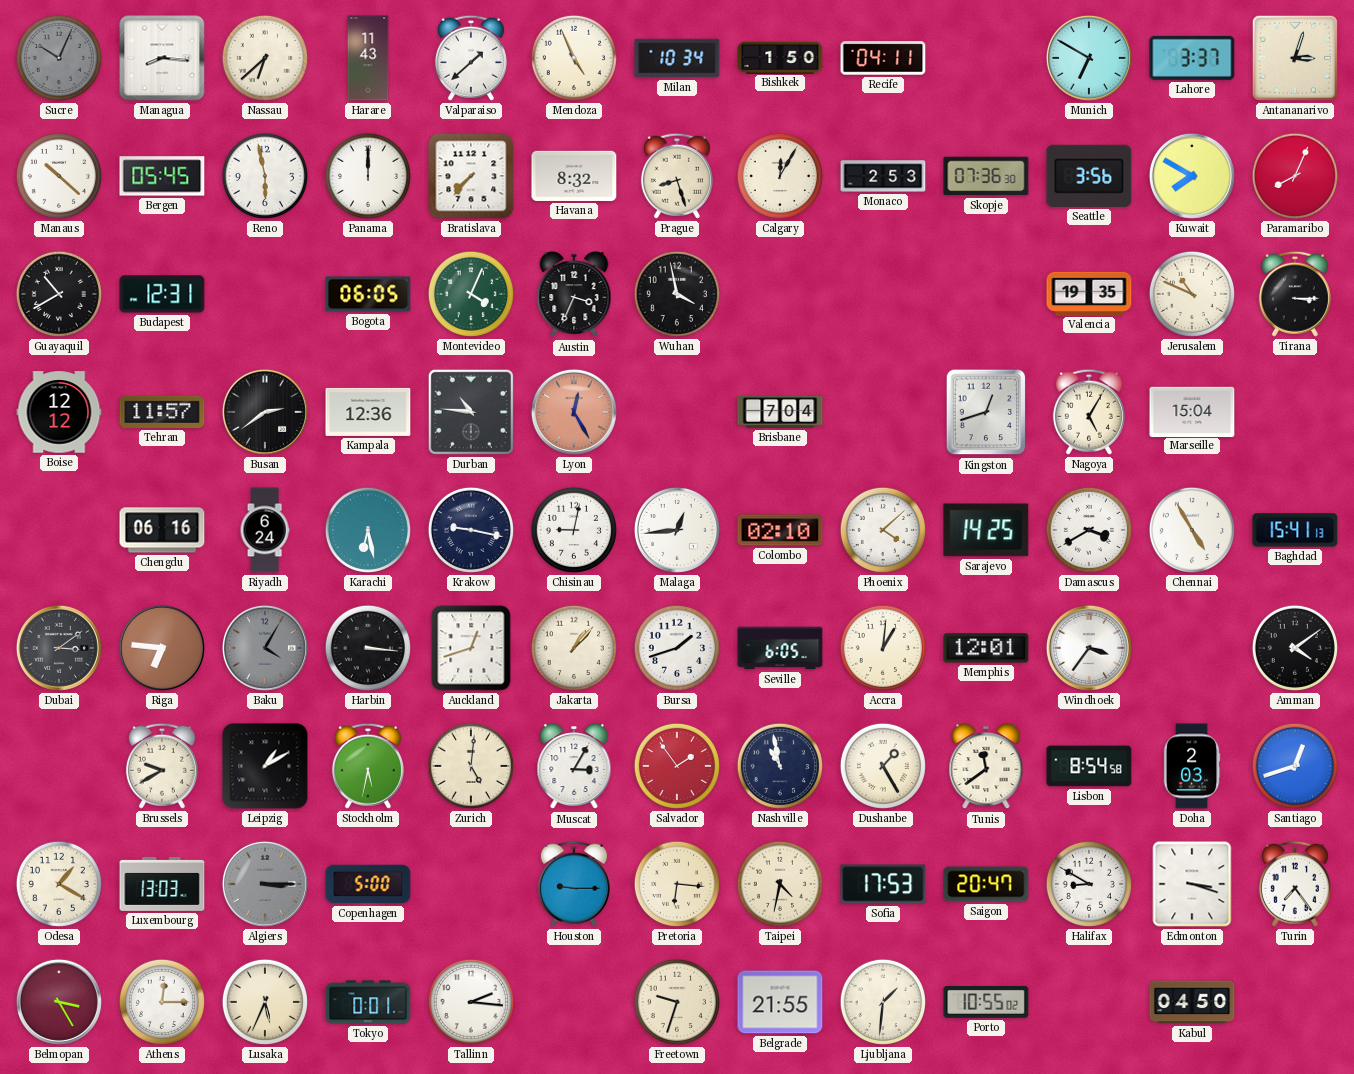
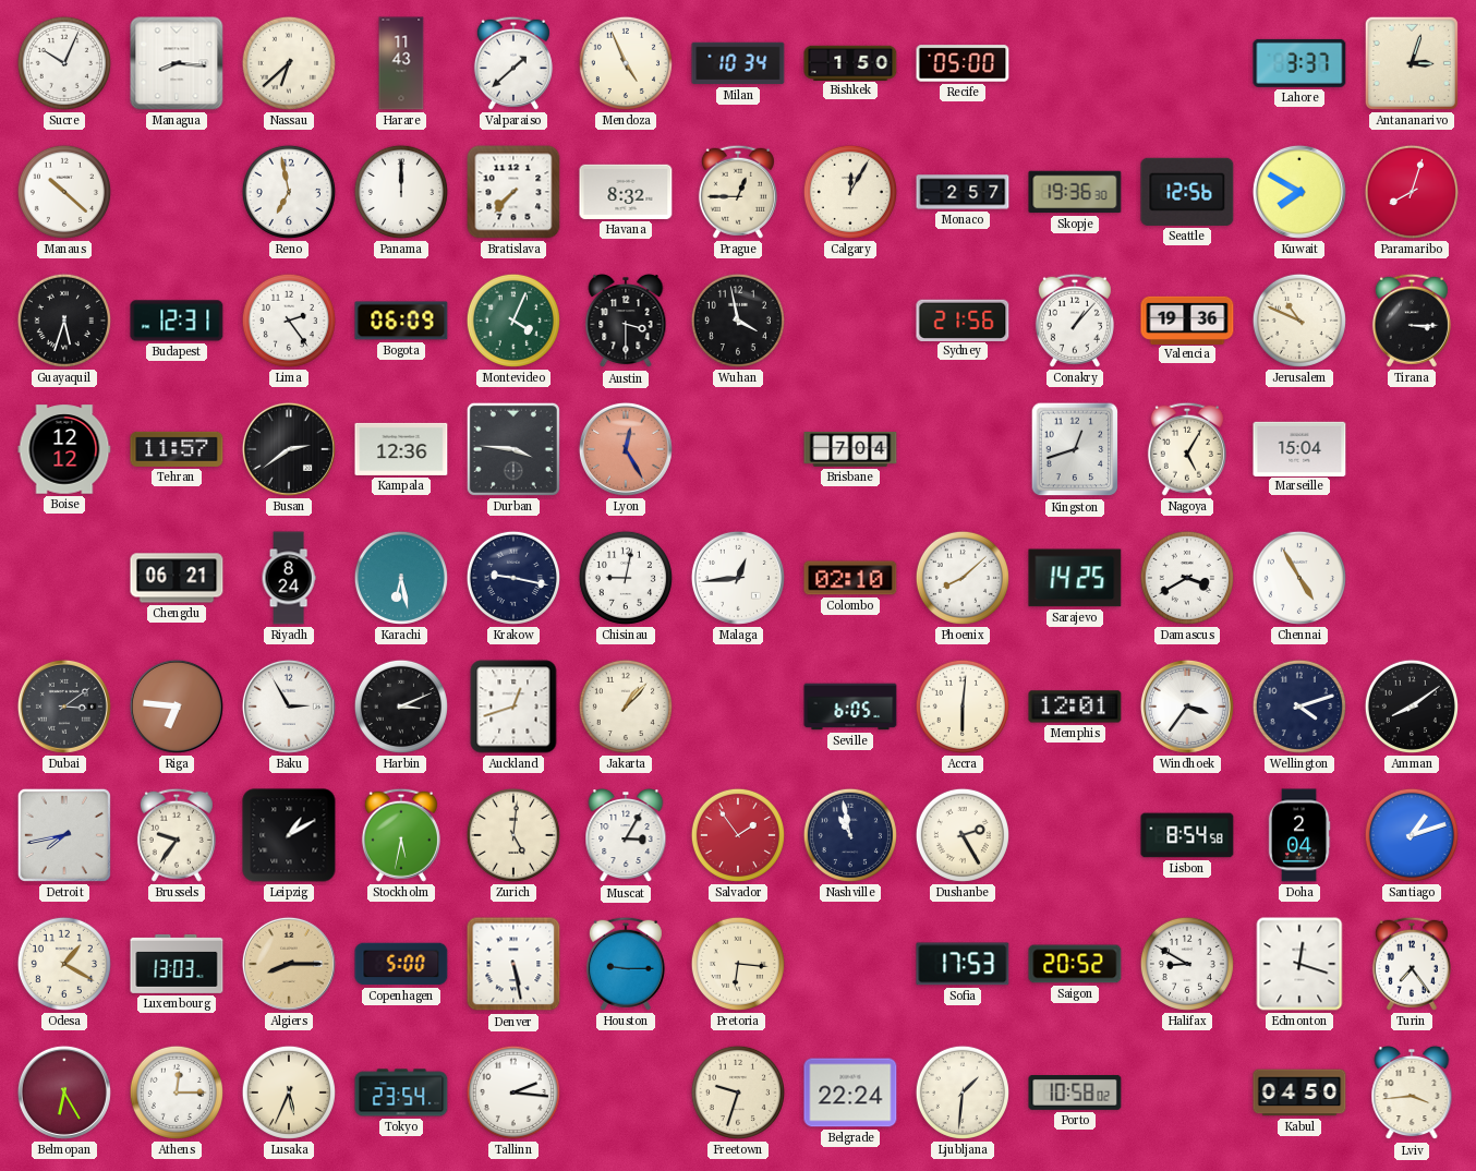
Sucre dial: grey -> white (64, 63)
Recife: 04:11 -> 05:00 (963, 63)
Munich: 6:50 -> none (1089, 58)
Bergen: 05:45 -> none (162, 176)
Reno: 5:58 -> 6:58 (289, 192)
Prague: 8:27 -> 12:45 (738, 192)
Monaco: 2:53 -> 2:57 (963, 192)
Skopje: 07:36 -> 19:36 (1075, 192)
Seattle: 3:56 -> 12:56 (1187, 192)
Paramaribo: 8:04 -> 8:03 (1412, 192)
Guayaquil: 10:40 -> 5:33 (64, 321)
Lima: none -> 2:24 (289, 321)
Bogota: 06:05 -> 06:09 (401, 321)
Austin: 3:34 -> 3:30 (626, 322)
Sydney: none -> 21:56 (963, 319)
Conakry: none -> 1:07 (1075, 321)
Valencia: 19:35 -> 19:36 (1187, 319)
Durban: 10:46 -> 3:46 (513, 449)
Chengdu: 06:16 -> 06:21 (177, 578)
Riyadh: 6:24 -> 8:24 (289, 578)
Phoenix: 4:08 -> 8:08 (963, 578)
Baghdad: 15:41 -> none (1295, 530)
Baku: 4:05 -> 2:55 (289, 707)
Baku dial: grey -> white (289, 707)
Harbin: 3:16 -> 3:11 (401, 707)
Bursa: 1:42 -> none (677, 648)
Accra: 1:01 -> 6:01 (963, 707)
Wellington: none -> 4:12 (1299, 707)
Amman: 4:09 -> 8:09 (1412, 707)
Detroit: none -> 7:43 (64, 835)
Brussels: 9:40 -> 9:36 (177, 835)
Dushanbe: 1:25 -> 2:25 (963, 835)
Tunis: 11:39 -> none (986, 767)
Doha: 2:03 -> 2:04 (1299, 835)
Santiago: 12:42 -> 1:12 (1412, 835)
Algiers: 3:15 -> 8:15 (289, 964)
Algiers dial: grey -> champagne (289, 964)
Denver: none -> 5:28 (513, 964)
Taipei: 4:32 -> none (780, 884)
Saigon: 20:47 -> 20:52 (1075, 964)
Edmonton: 3:18 -> 12:18 (1299, 964)
Belmopan: 3:25 -> 6:25 (64, 1092)
Tokyo: 0:01 -> 23:54 (401, 1092)
Belgrade: 21:55 -> 22:24 (850, 1092)
Porto: 10:55 -> 10:58 (1075, 1094)
Lviv: none -> 3:44 (1412, 1094)
